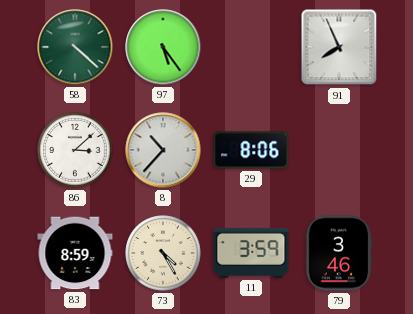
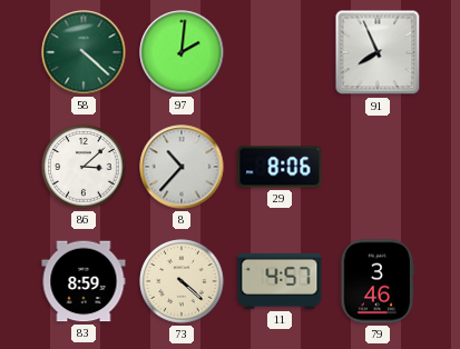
97: 5:24 -> 2:01 (182, 52)
73: 4:25 -> 4:22 (182, 281)
11: 3:59 -> 4:57 (280, 281)
